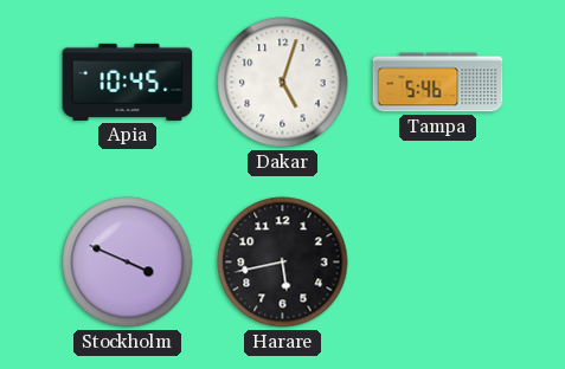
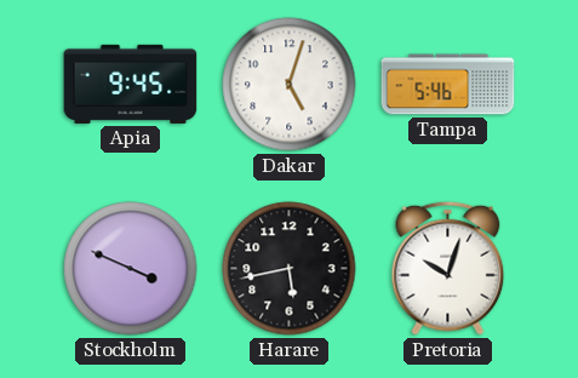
Apia: 10:45 -> 9:45 (131, 84)
Pretoria: none -> 10:03 (448, 268)
